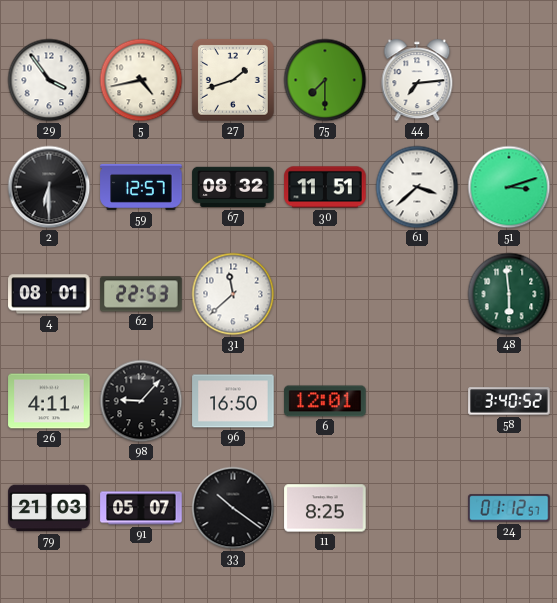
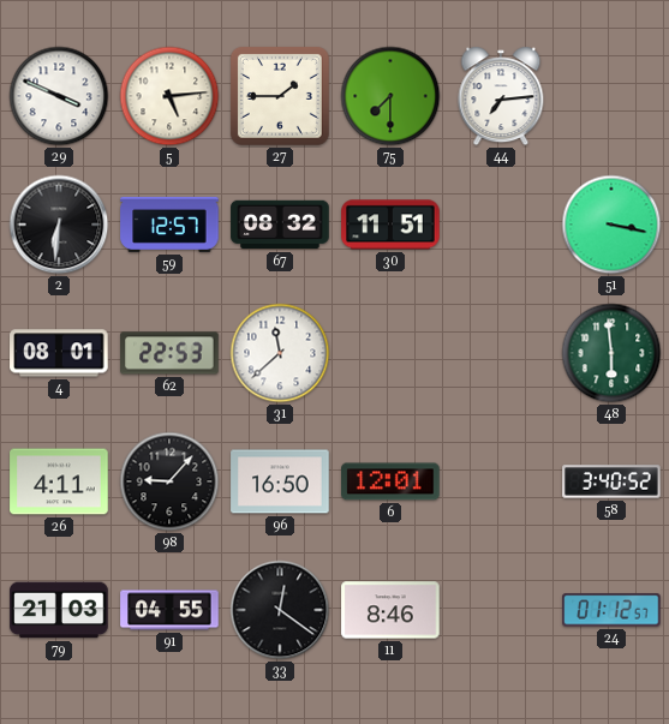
29: 3:54 -> 3:49 (59, 96)
5: 4:43 -> 5:14 (169, 96)
27: 1:42 -> 1:45 (280, 96)
2: 6:30 -> 6:31 (59, 225)
61: 3:38 -> none (417, 187)
51: 3:12 -> 3:17 (611, 225)
91: 05:07 -> 04:55 (169, 610)
33: 10:21 -> 12:21 (280, 610)
11: 8:25 -> 8:46 (390, 610)
